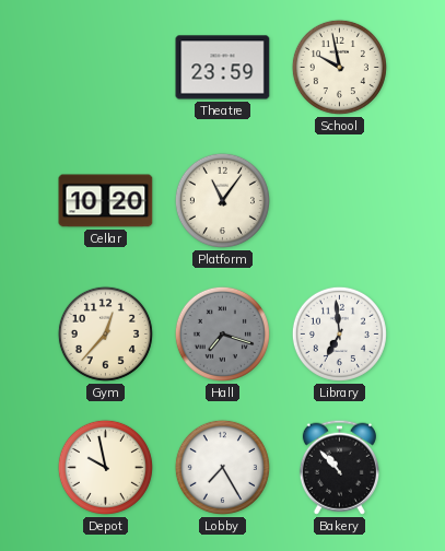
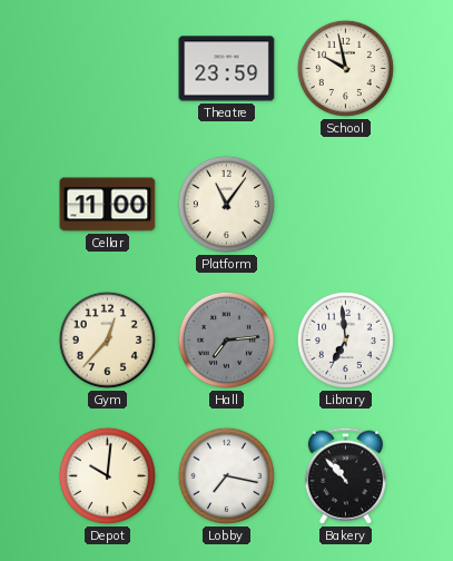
Cellar: 10:20 -> 11:00 (108, 205)
Hall: 7:18 -> 7:14 (226, 339)
Depot: 9:58 -> 10:01 (107, 475)
Lobby: 7:25 -> 7:17 (226, 475)
